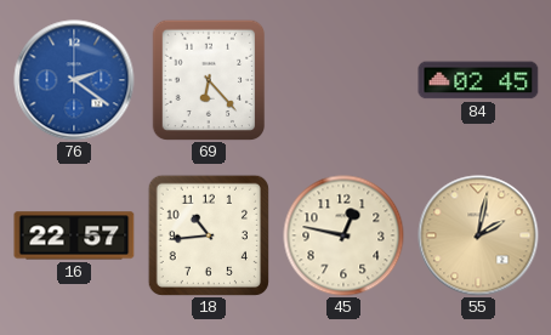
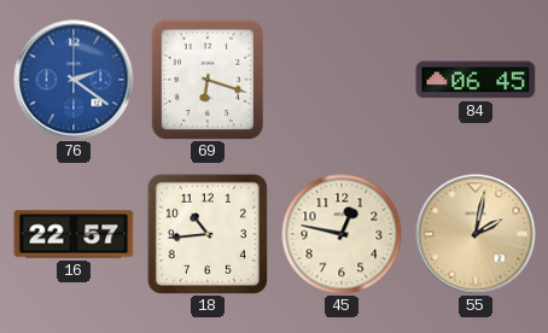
69: 6:23 -> 6:18 (208, 80)
84: 02:45 -> 06:45 (476, 80)
